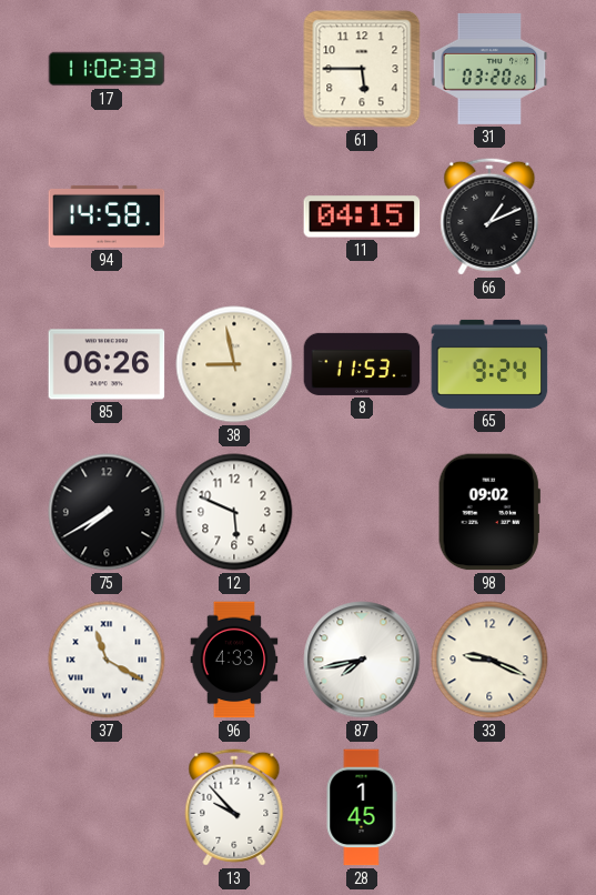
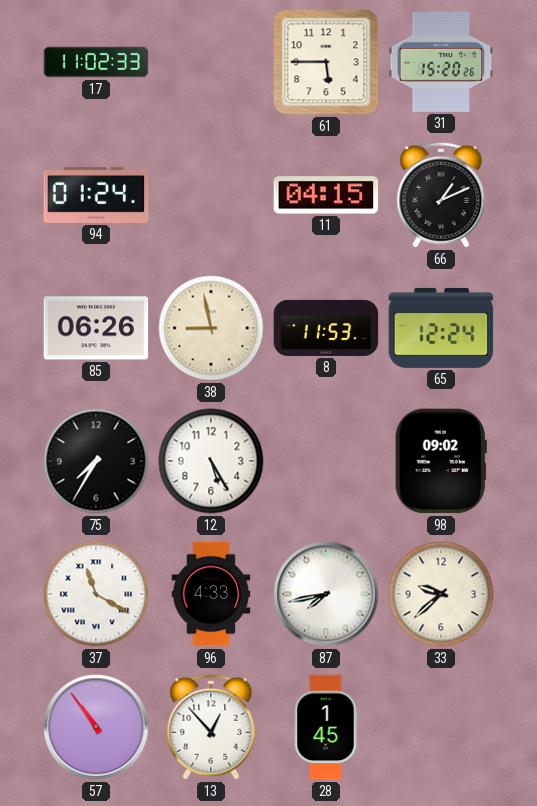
31: 03:20 -> 15:20 (441, 62)
94: 14:58 -> 01:24 (96, 195)
65: 9:24 -> 12:24 (441, 328)
75: 7:40 -> 7:35 (96, 461)
12: 5:49 -> 5:25 (211, 461)
33: 9:19 -> 9:38 (441, 594)
57: none -> 10:54 (96, 727)
13: 9:53 -> 12:53 (211, 727)
